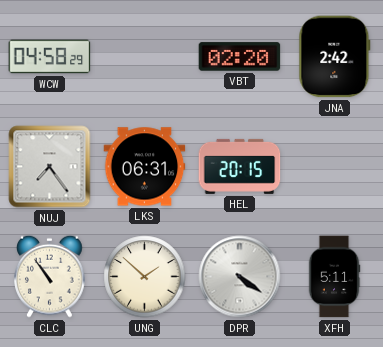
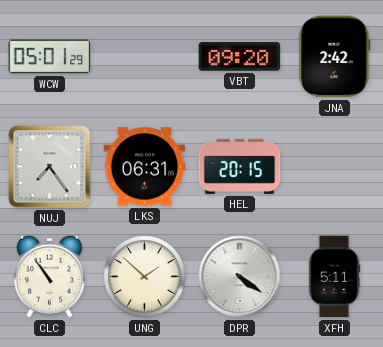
WCW: 04:58 -> 05:01 (50, 57)
VBT: 02:20 -> 09:20 (240, 57)
